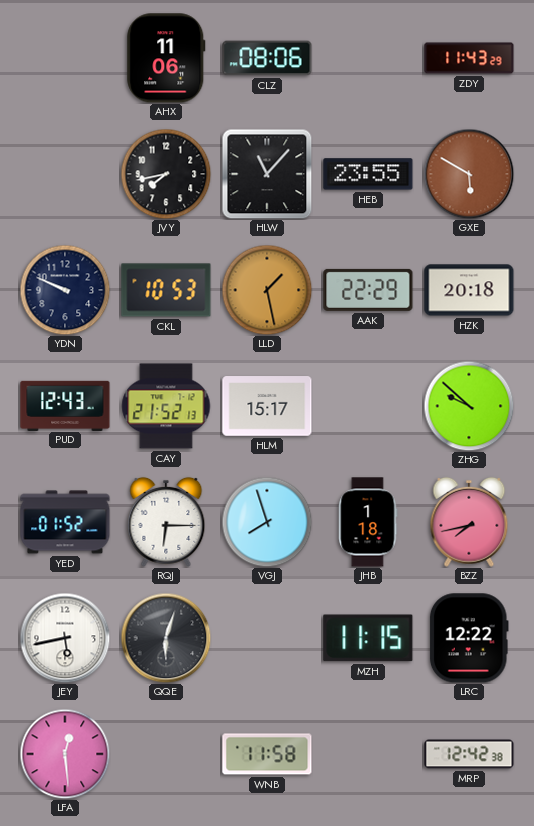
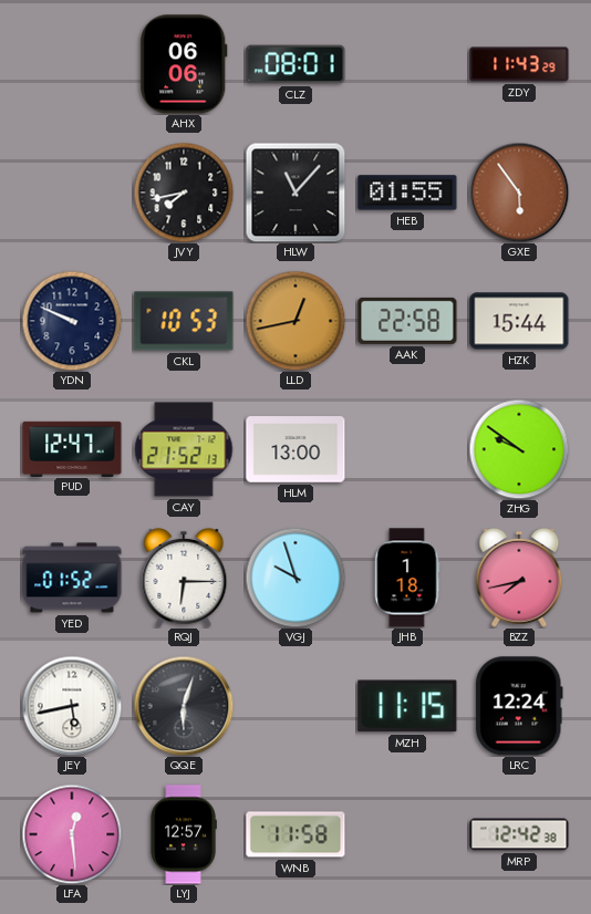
AHX: 11:06 -> 06:06 (184, 64)
CLZ: 08:06 -> 08:01 (295, 64)
HEB: 23:55 -> 01:55 (407, 193)
GXE: 5:50 -> 5:54 (519, 193)
LLD: 1:28 -> 12:43 (295, 321)
AAK: 22:29 -> 22:58 (407, 321)
HZK: 20:18 -> 15:44 (519, 321)
PUD: 12:43 -> 12:47 (72, 448)
HLM: 15:17 -> 13:00 (295, 449)
ZHG: 9:52 -> 9:51 (519, 449)
VGJ: 7:57 -> 9:57 (295, 578)
LRC: 12:22 -> 12:24 (519, 706)
LYJ: none -> 12:57 (184, 834)
